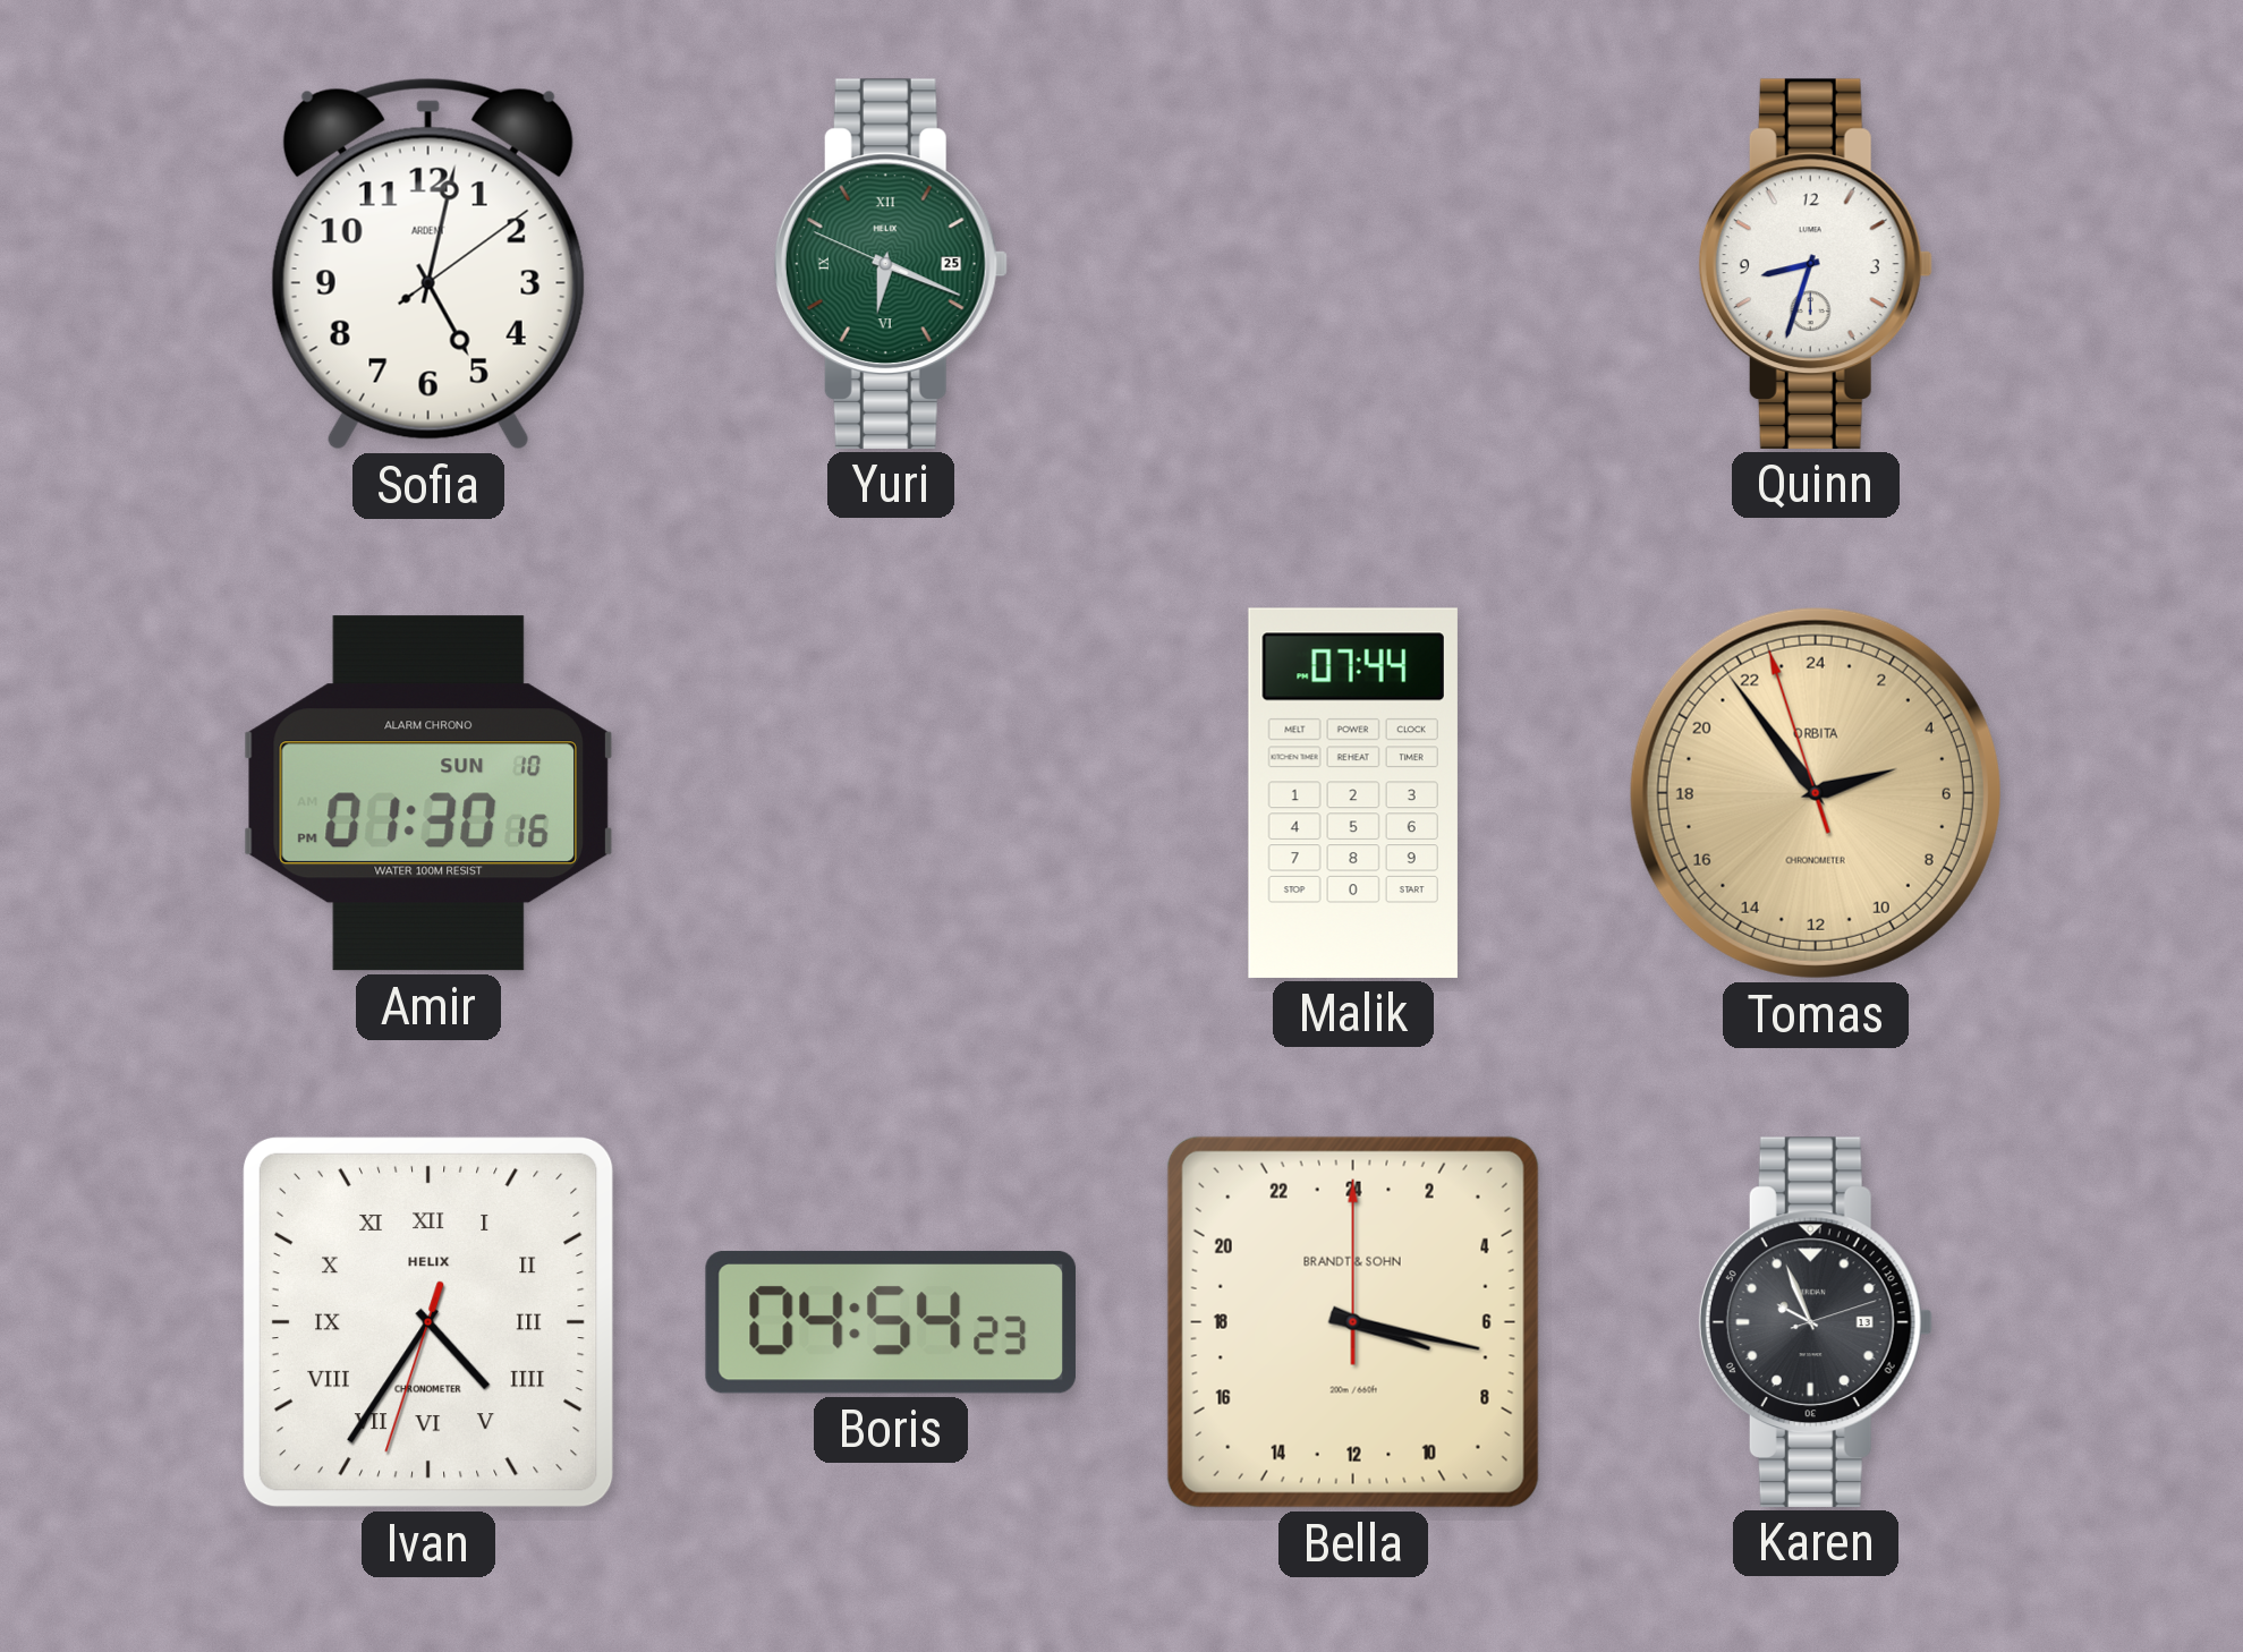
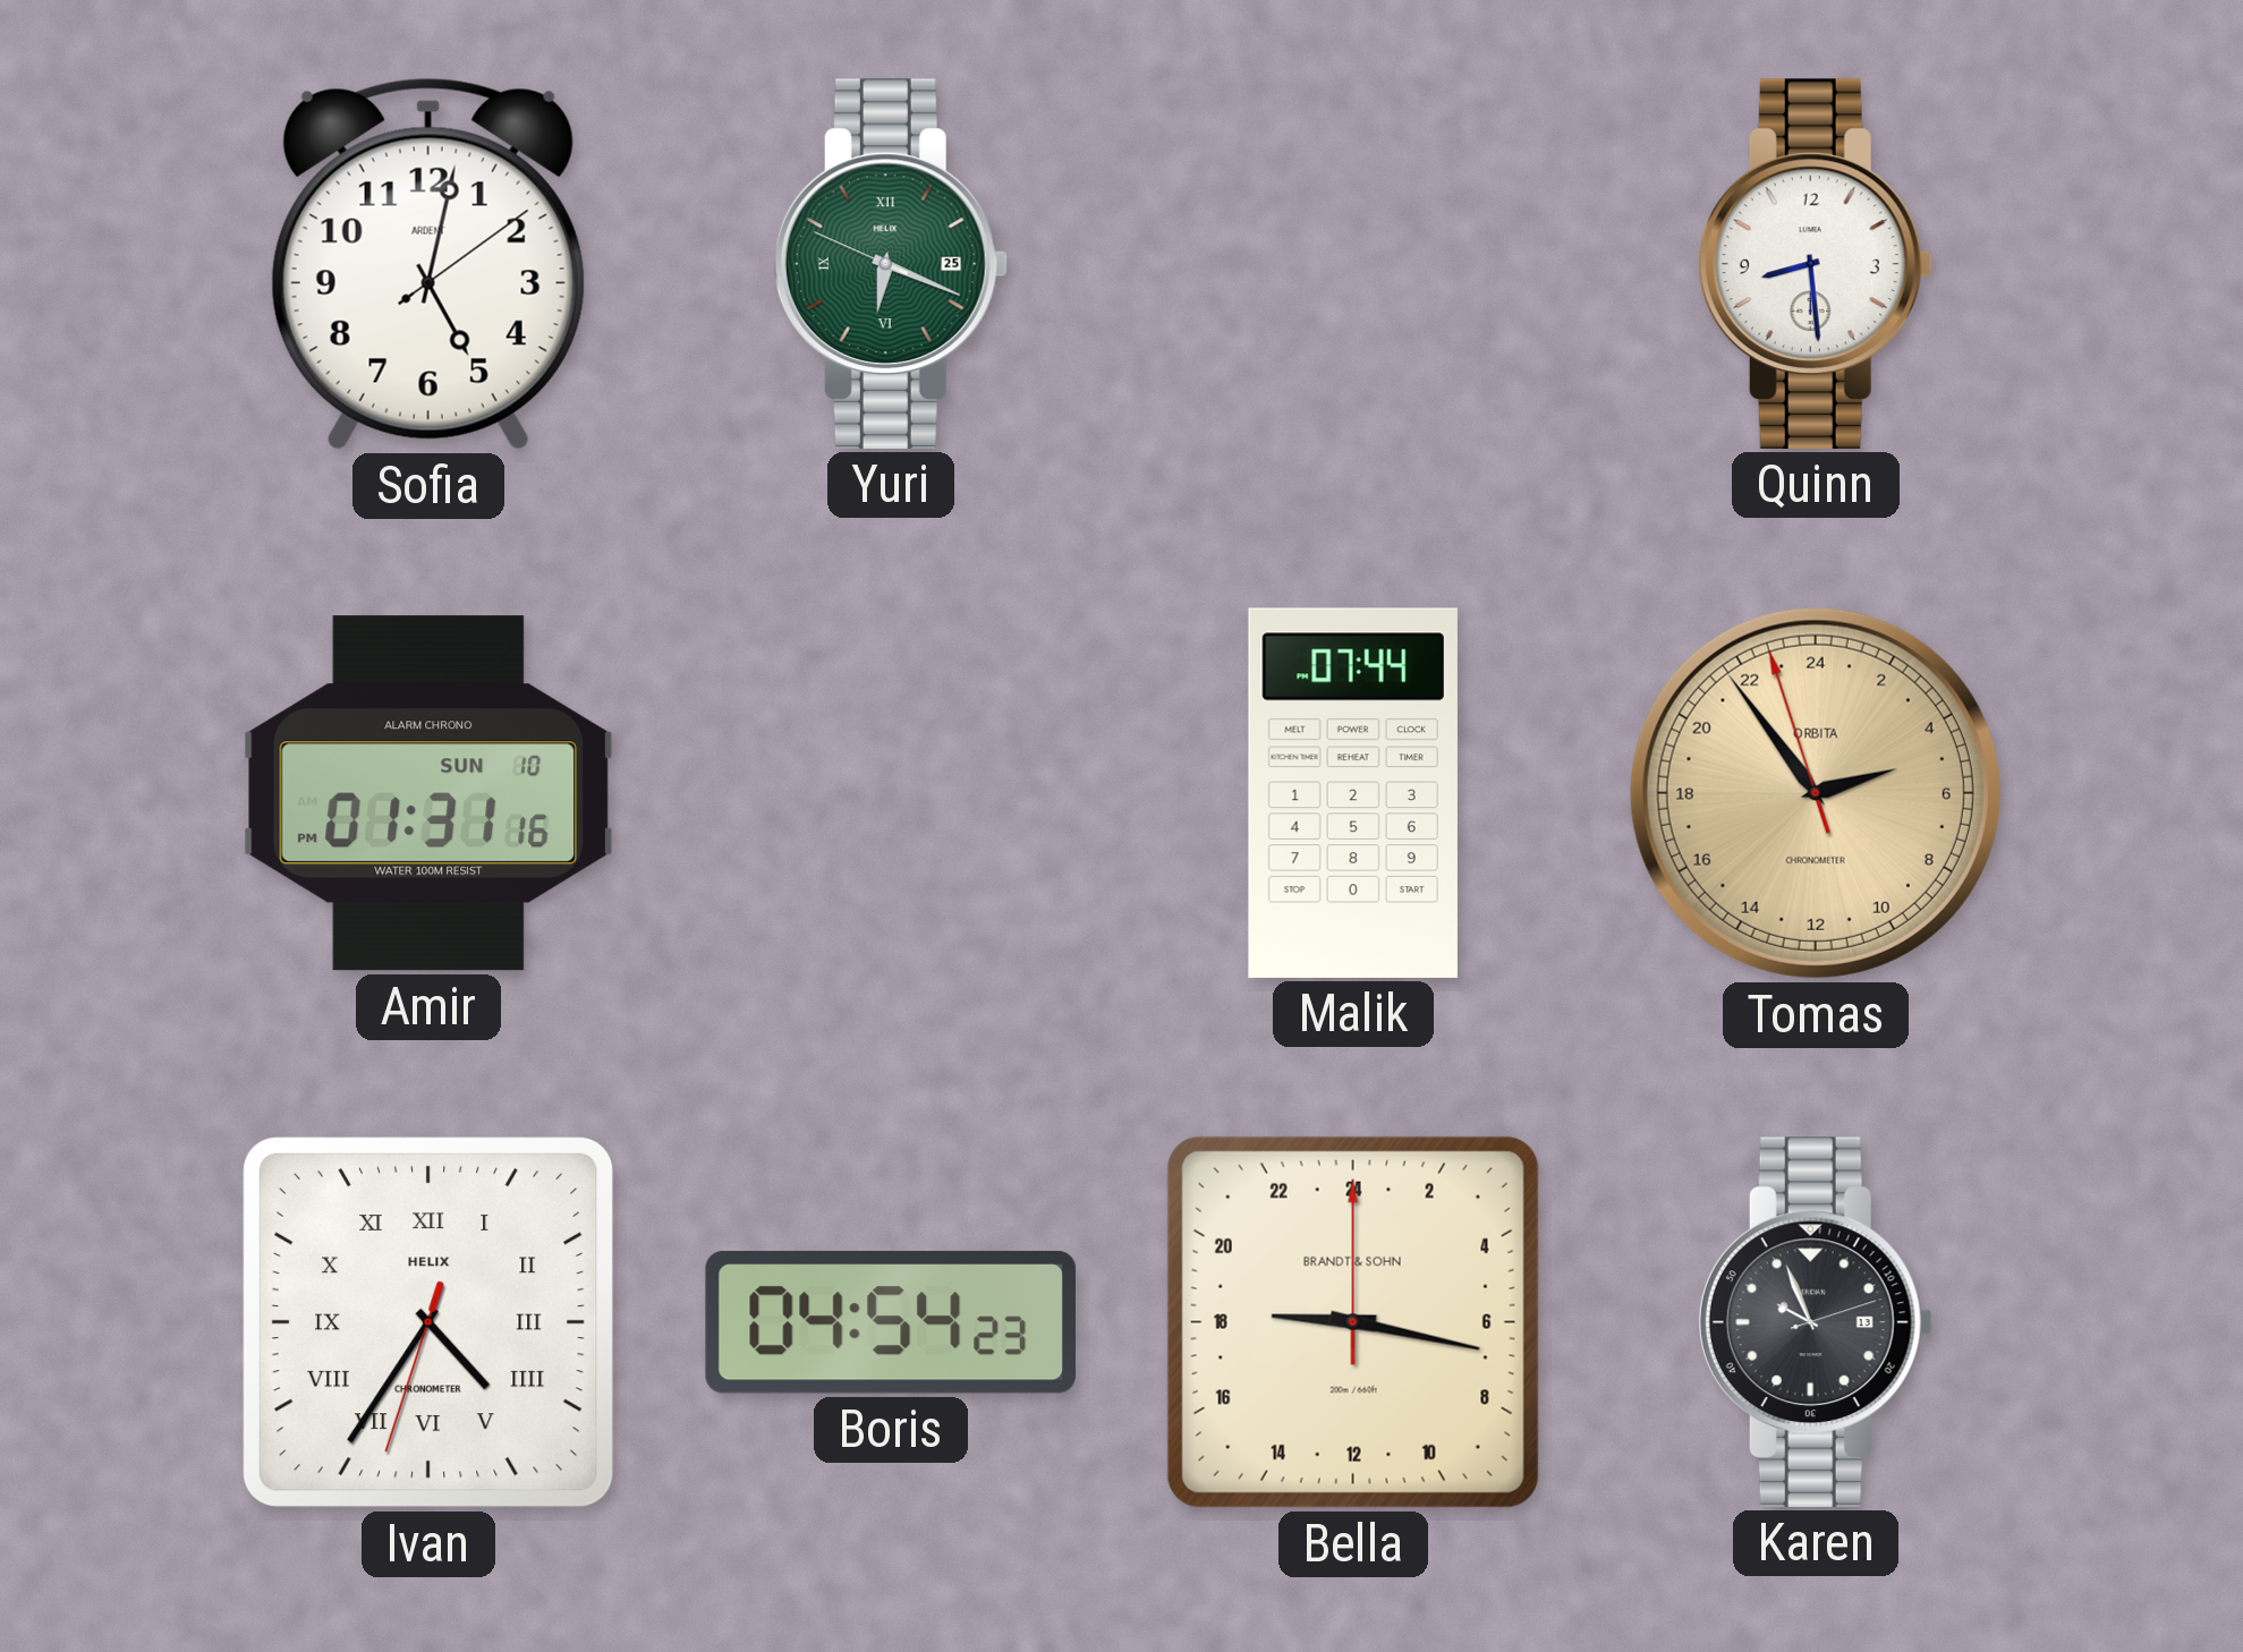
Quinn: 8:33 -> 8:29 (1816, 264)
Amir: 01:30 -> 01:31 (428, 793)
Bella: 7:17 -> 18:17 (1353, 1322)
